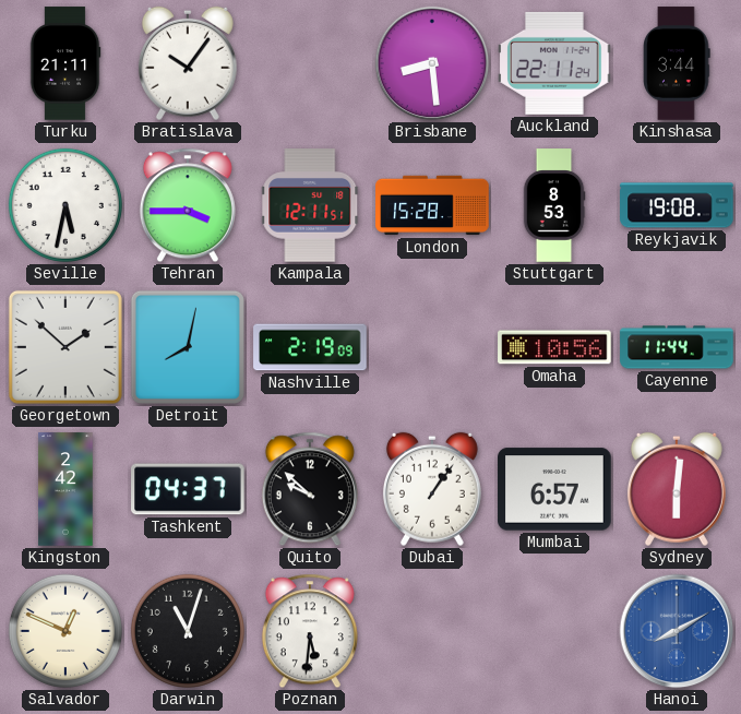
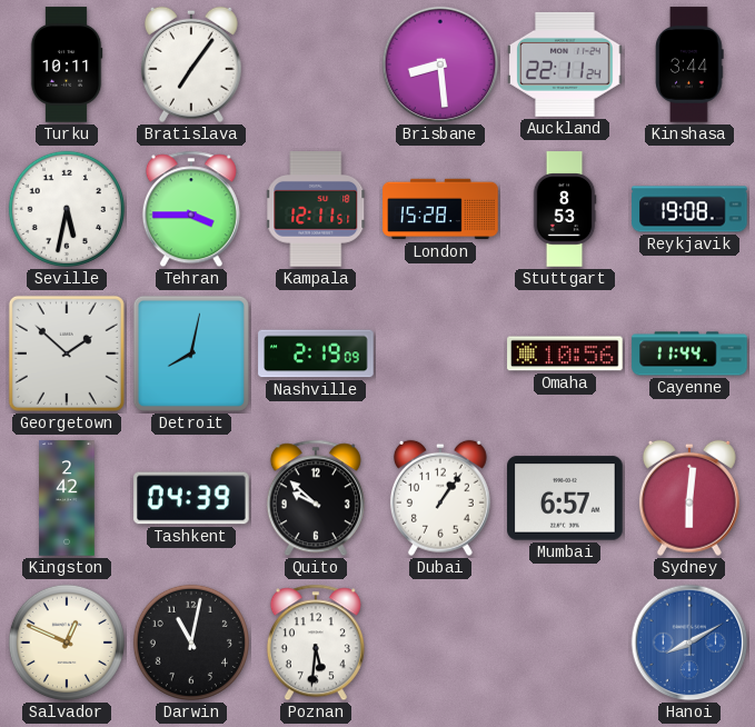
Turku: 21:11 -> 10:11 (67, 64)
Bratislava: 10:06 -> 7:06 (191, 64)
Tashkent: 04:37 -> 04:39 (191, 498)
Darwin: 11:03 -> 11:02 (191, 643)
